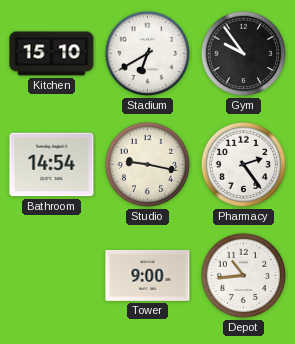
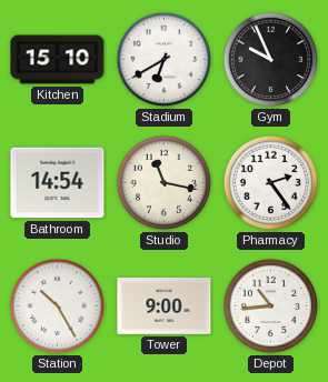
Gym: 9:54 -> 9:56 (271, 60)
Studio: 9:17 -> 11:17 (165, 183)
Station: none -> 10:25 (58, 306)
